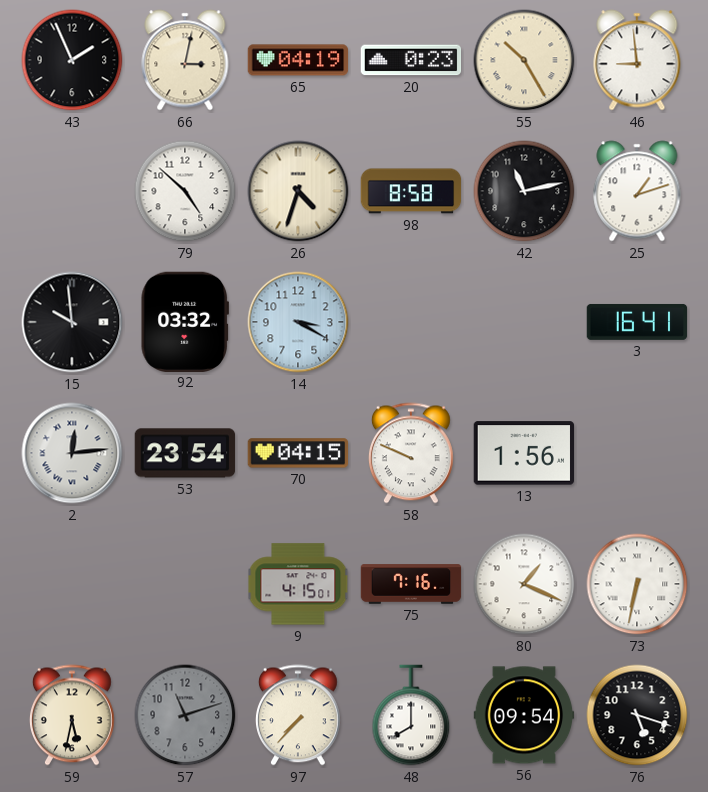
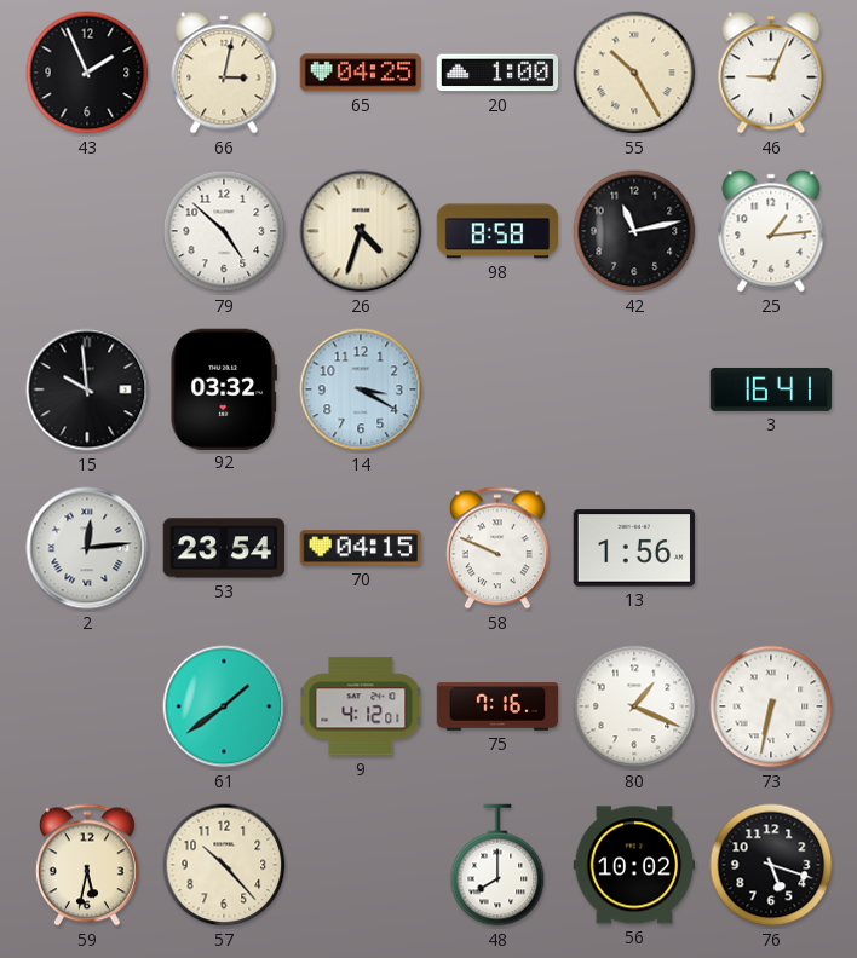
65: 04:19 -> 04:25 (361, 73)
20: 0:23 -> 1:00 (497, 73)
46: 8:59 -> 9:04 (771, 73)
25: 1:12 -> 1:14 (771, 231)
61: none -> 1:39 (224, 706)
9: 4:15 -> 4:12 (361, 706)
57: 11:12 -> 10:23 (224, 865)
57 dial: grey -> cream (224, 865)
97: 7:37 -> none (298, 715)
56: 09:54 -> 10:02 (634, 865)
